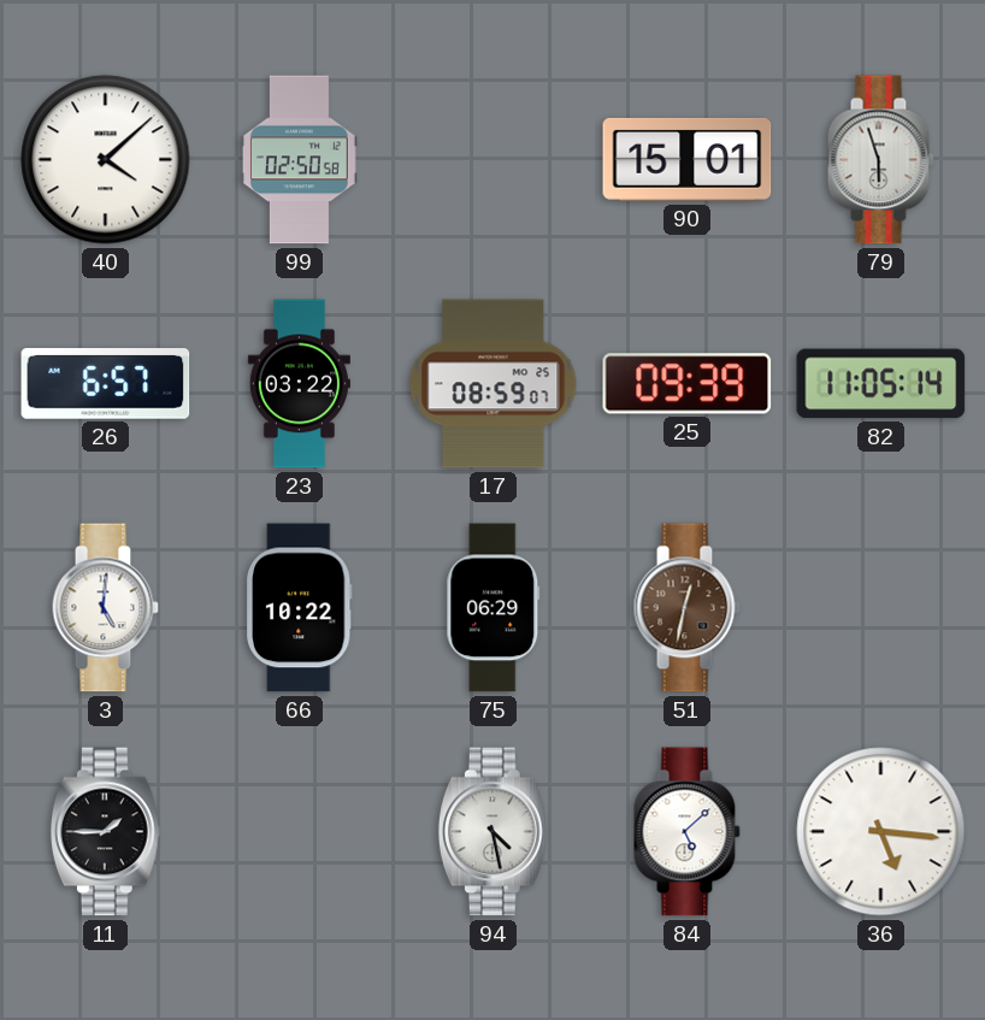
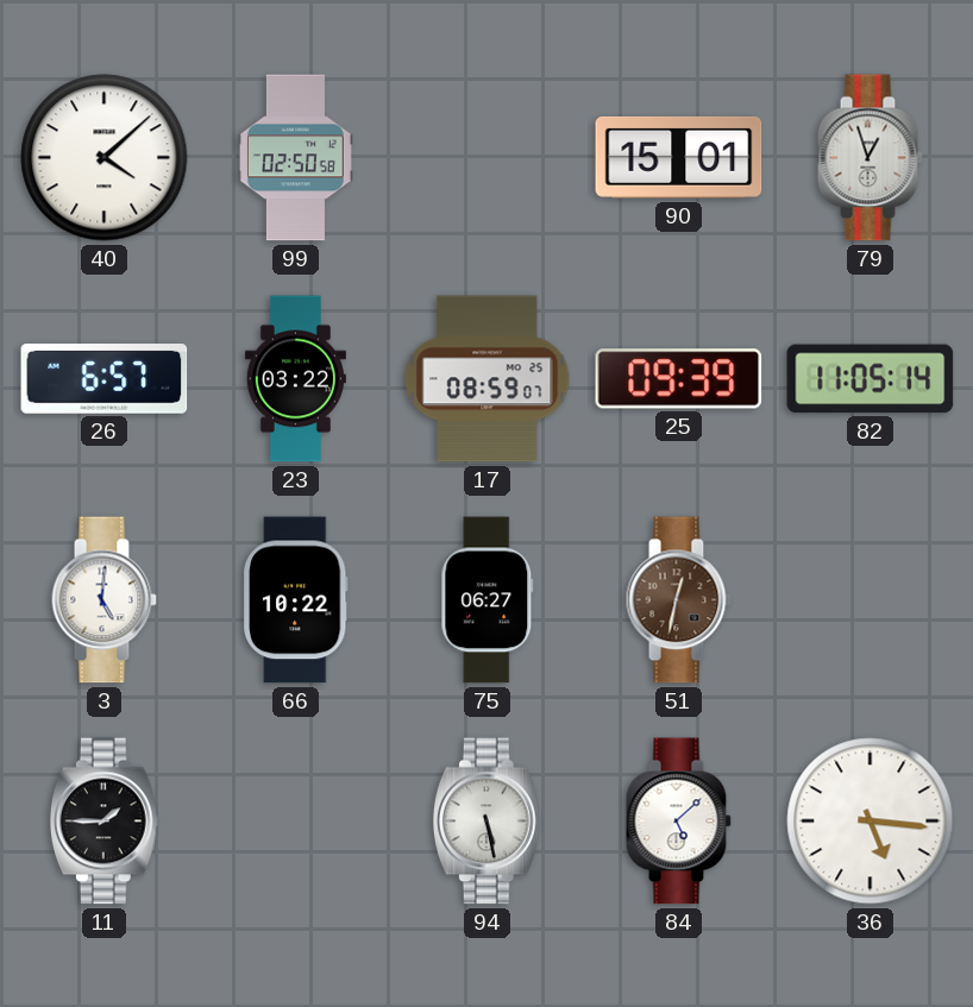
79: 5:57 -> 12:57 (870, 158)
75: 06:29 -> 06:27 (488, 600)
94: 4:28 -> 5:28 (486, 822)
